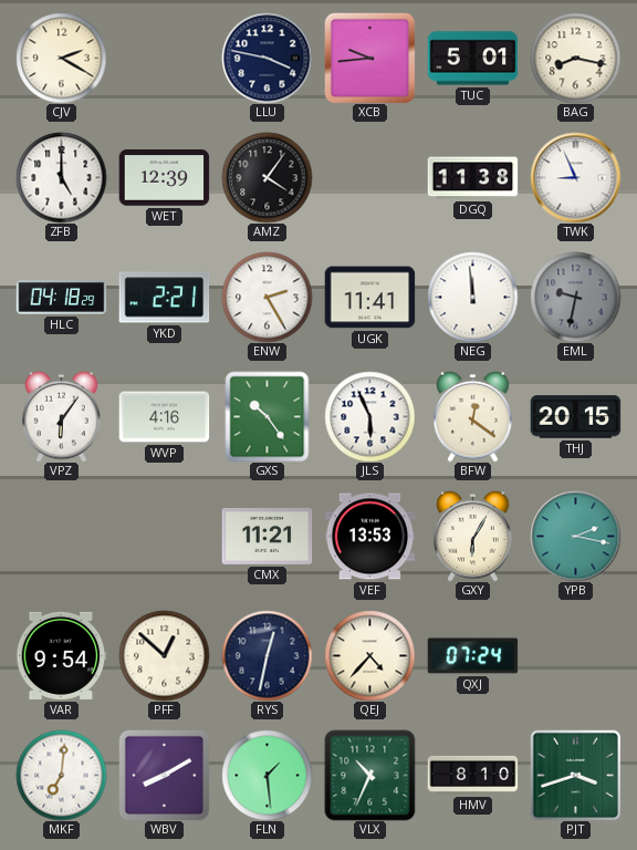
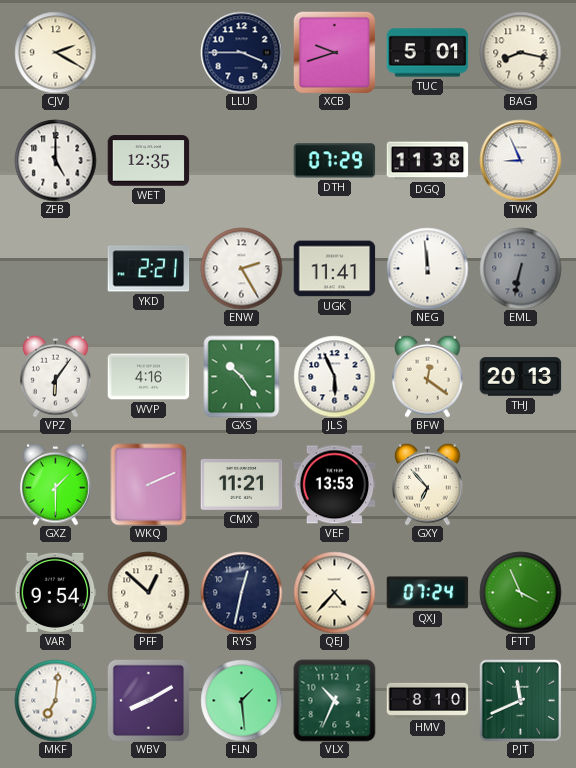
LLU: 3:47 -> 3:45 (241, 52)
XCB: 9:44 -> 9:42 (334, 52)
WET: 12:39 -> 12:35 (148, 161)
AMZ: 4:06 -> none (267, 177)
DTH: none -> 07:29 (334, 161)
HLC: 04:18 -> none (61, 298)
EML: 9:32 -> 6:32 (520, 268)
THJ: 20:15 -> 20:13 (520, 377)
GXZ: none -> 1:30 (56, 484)
WKQ: none -> 2:11 (149, 484)
GXY: 6:05 -> 6:53 (428, 484)
YPB: 2:17 -> none (575, 536)
FTT: none -> 3:56 (520, 592)
PJT: 3:42 -> 11:41 (520, 700)
